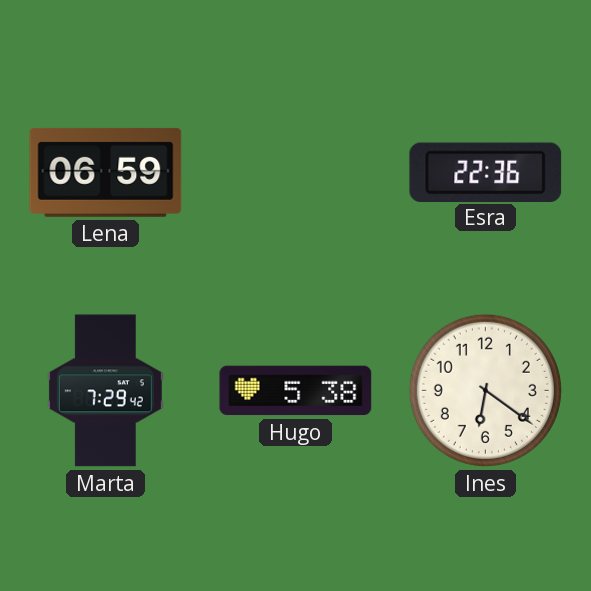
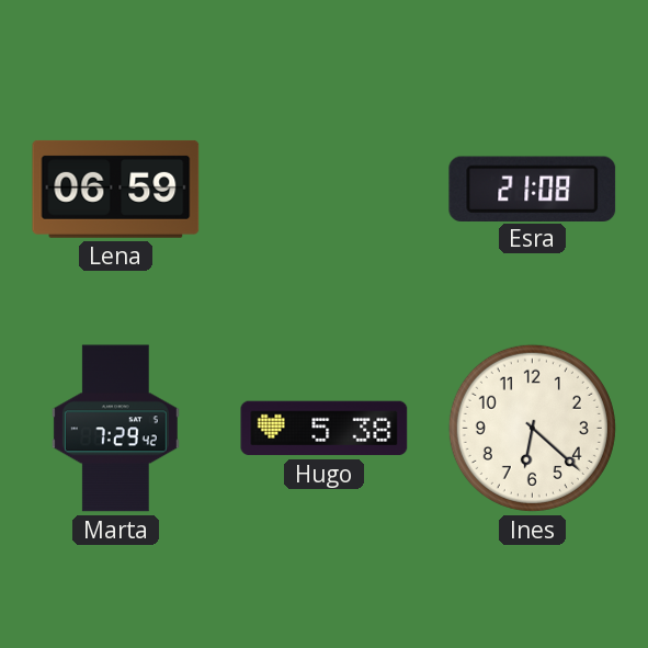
Esra: 22:36 -> 21:08 (533, 189)
Ines: 6:21 -> 6:22 (532, 428)
